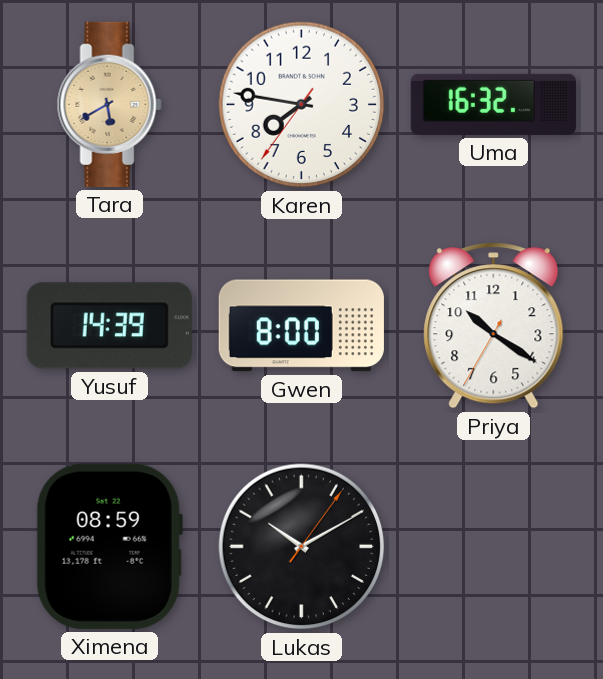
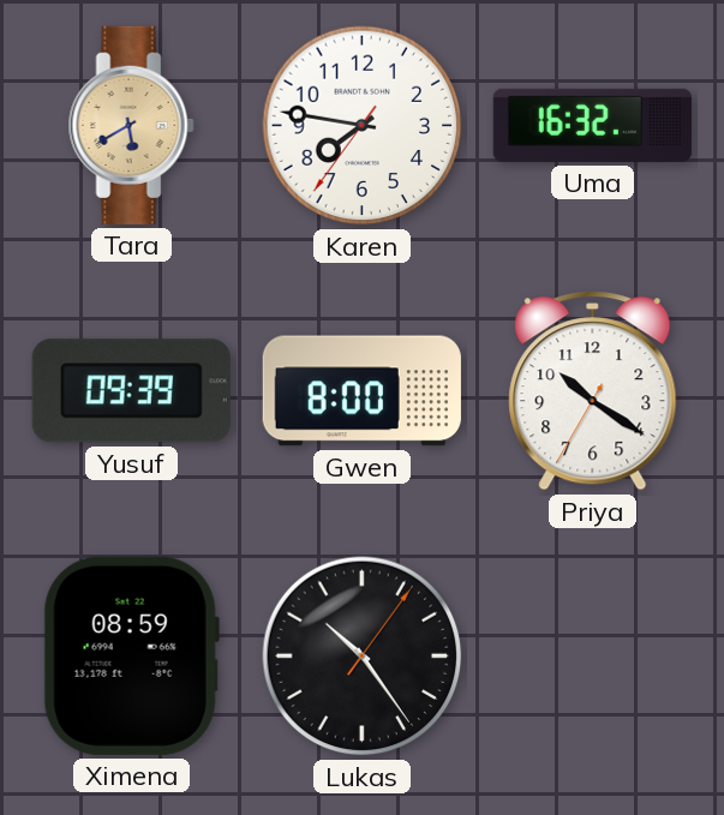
Yusuf: 14:39 -> 09:39 (131, 391)
Lukas: 10:10 -> 10:24 (363, 657)
